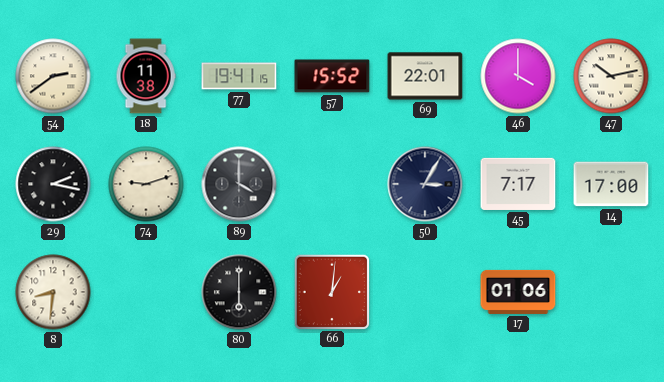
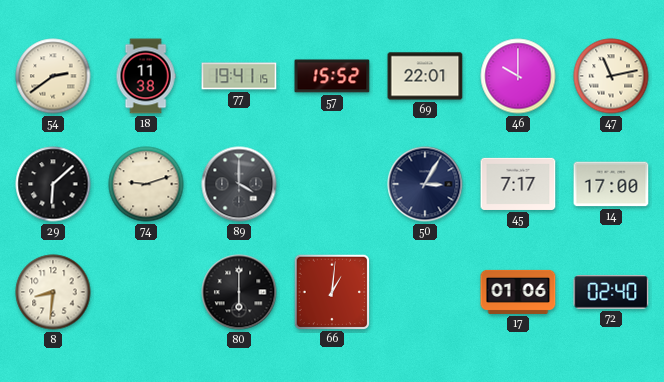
46: 4:00 -> 10:00 (518, 76)
47: 10:13 -> 11:13 (611, 76)
29: 2:17 -> 6:08 (53, 184)
72: none -> 02:40 (611, 292)
